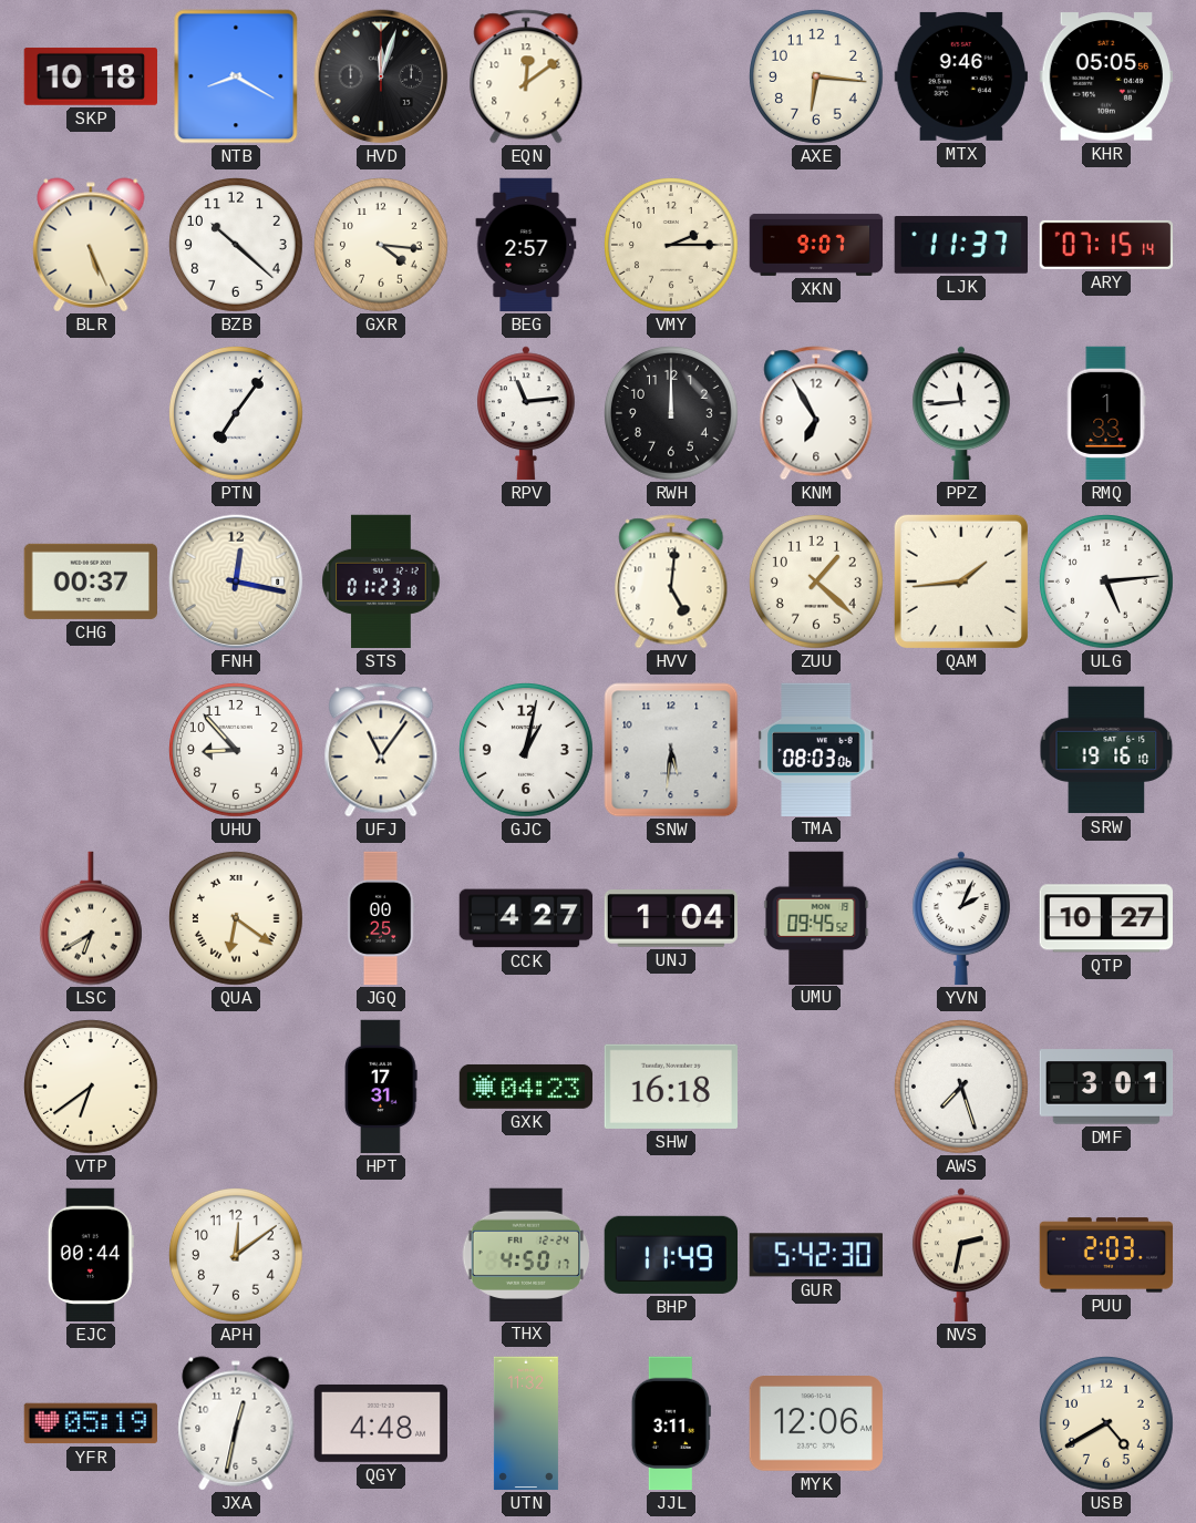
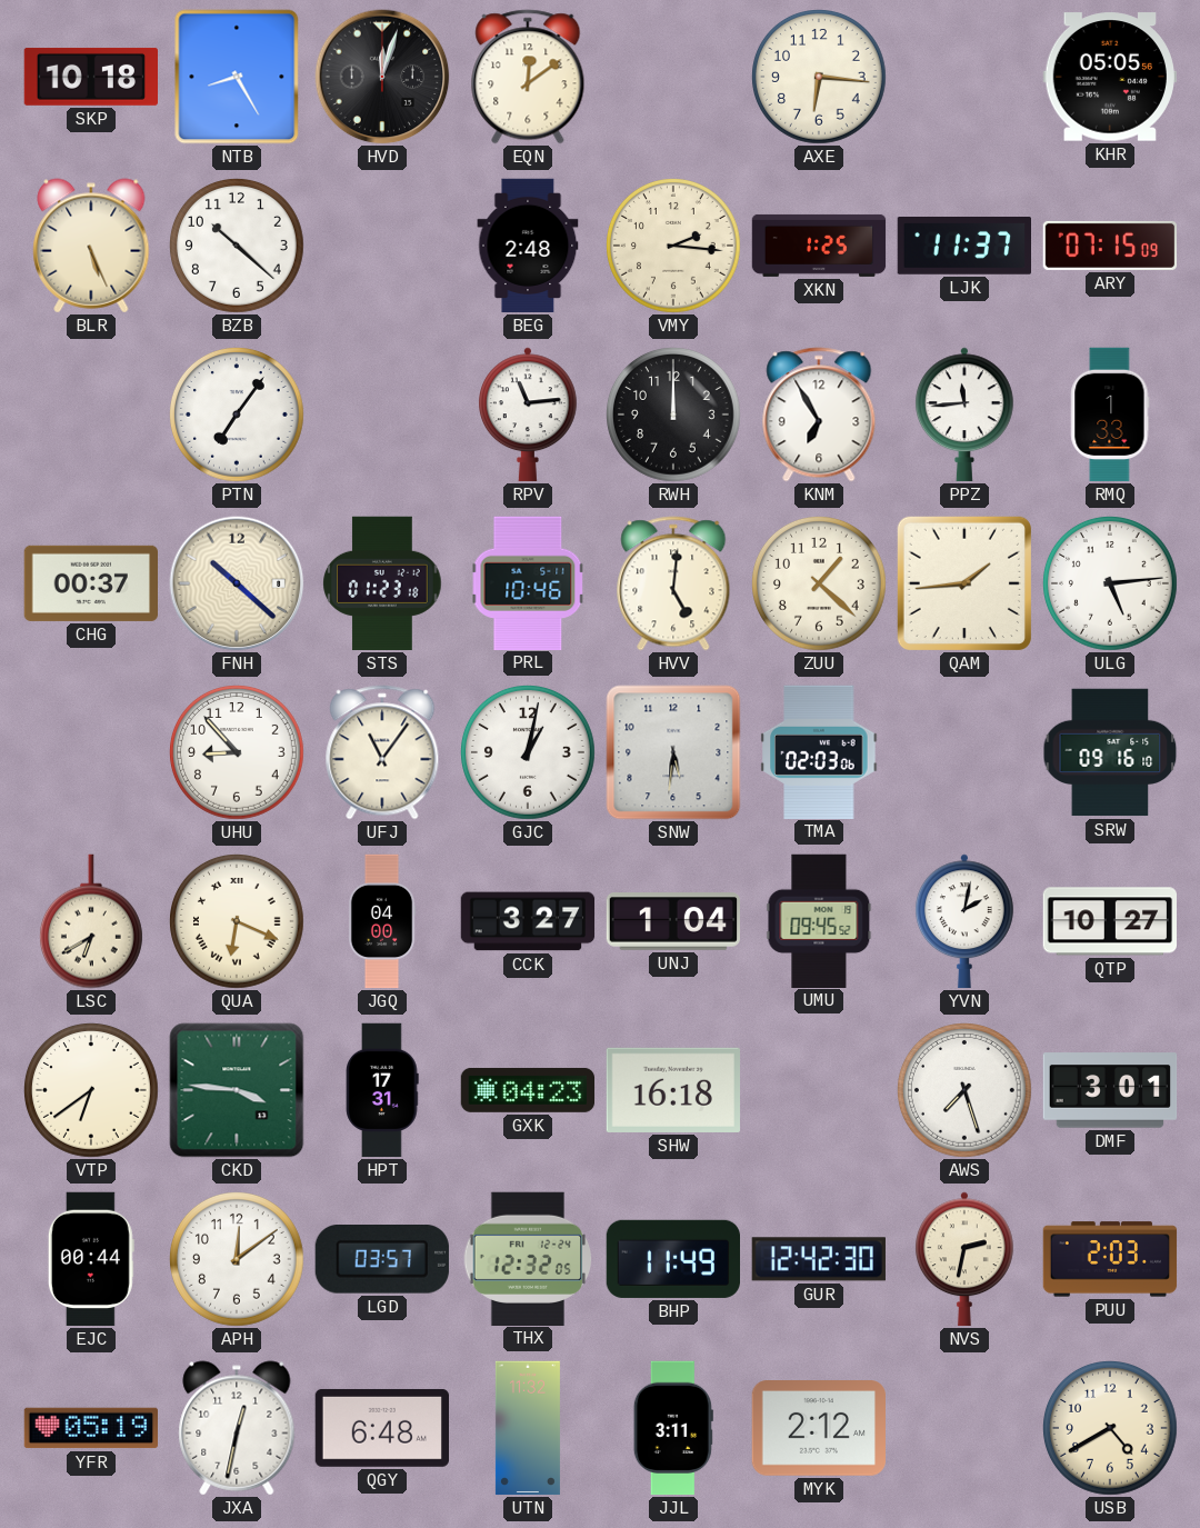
NTB: 8:20 -> 8:25 (237, 77)
MTX: 9:46 -> none (960, 76)
GXR: 4:16 -> none (382, 246)
BEG: 2:57 -> 2:48 (528, 246)
VMY: 2:15 -> 2:16 (674, 247)
XKN: 9:07 -> 1:25 (819, 246)
ARY: 07:15:14 -> 07:15:09 (1110, 246)
FNH: 12:17 -> 10:22 (237, 583)
PRL: none -> 10:46 (528, 582)
TMA: 08:03 -> 02:03 (819, 751)
SRW: 19:16 -> 09:16 (1110, 752)
QUA: 6:21 -> 6:19 (238, 922)
JGQ: 00:25 -> 04:00 (382, 921)
CCK: 4:27 -> 3:27 (528, 921)
YVN: 2:04 -> 2:02 (966, 921)
CKD: none -> 3:46 (237, 1090)
LGD: none -> 03:57 (382, 1259)
THX: 4:50 -> 12:32 (528, 1258)
GUR: 5:42 -> 12:42 (819, 1259)
QGY: 4:48 -> 6:48 (381, 1428)
MYK: 12:06 -> 2:12 (818, 1429)
